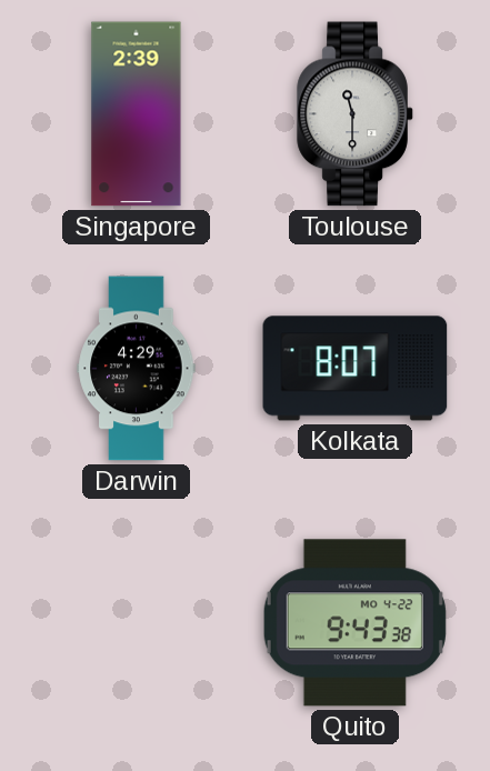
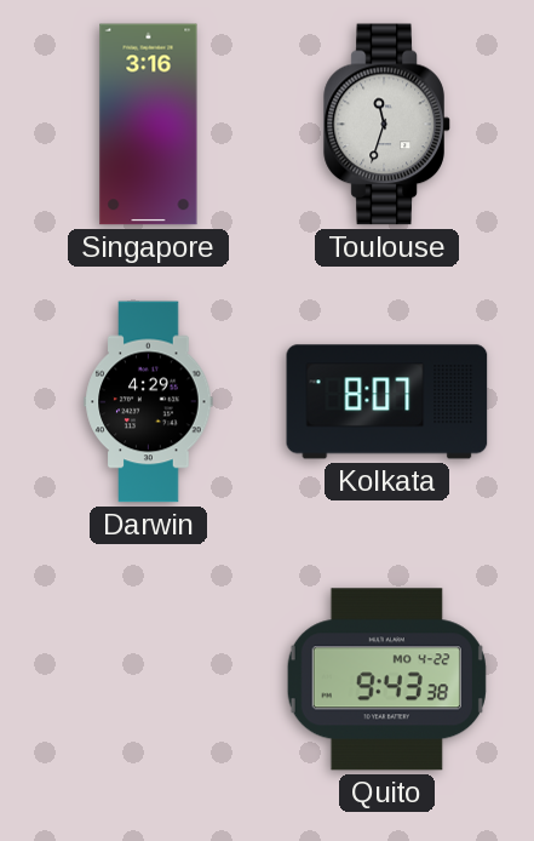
Singapore: 2:39 -> 3:16 (149, 125)
Toulouse: 11:30 -> 11:33 (387, 125)
